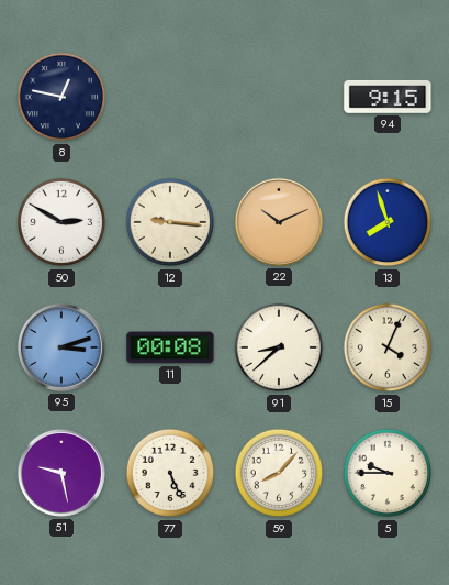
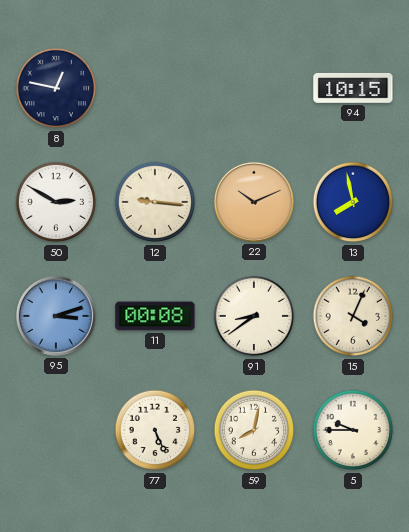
94: 9:15 -> 10:15 (353, 88)
13: 7:57 -> 7:58 (353, 202)
91: 8:38 -> 8:39 (254, 316)
51: 9:28 -> none (61, 473)
59: 8:07 -> 8:02 (254, 430)
